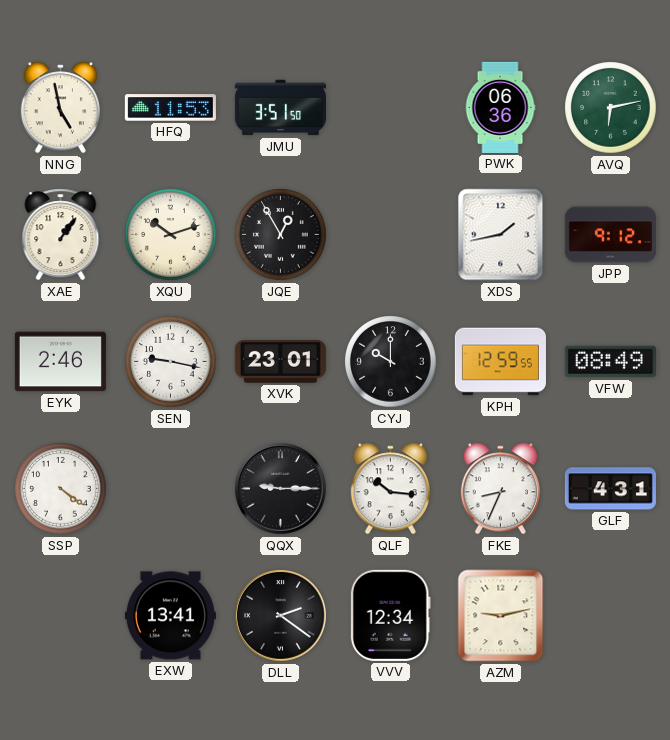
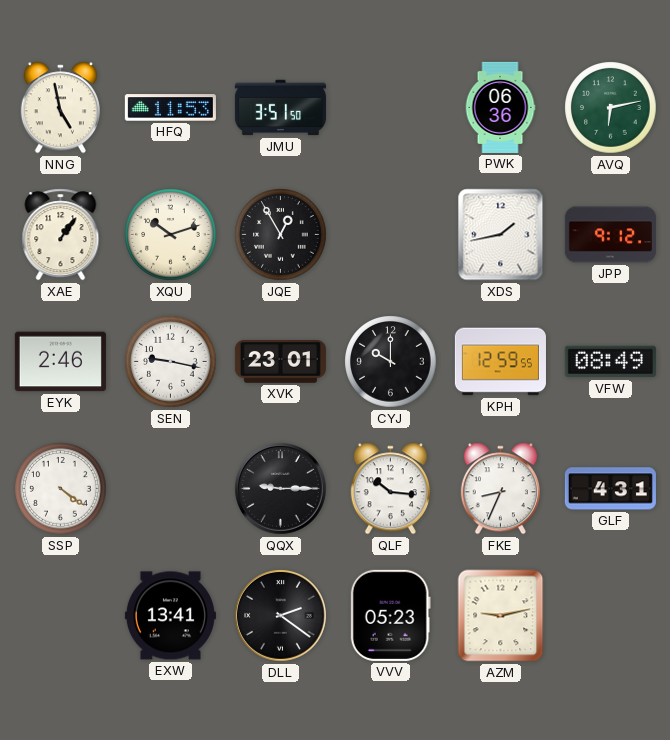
VVV: 12:34 -> 05:23 (390, 615)
